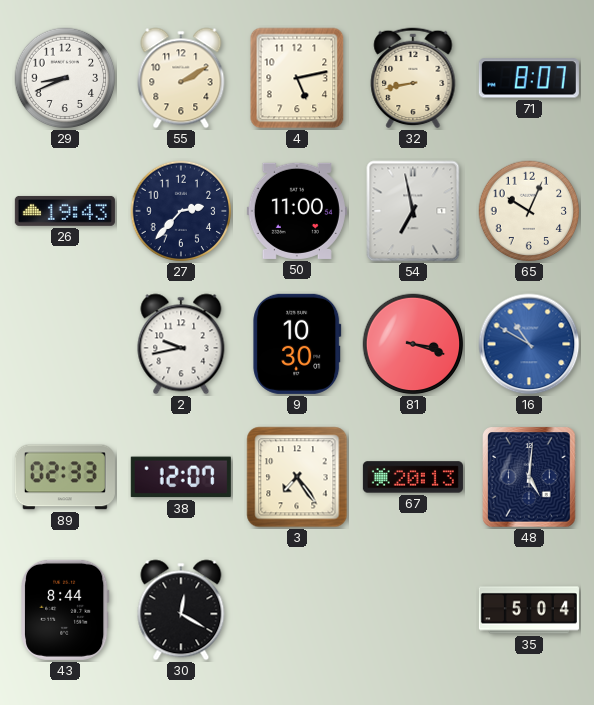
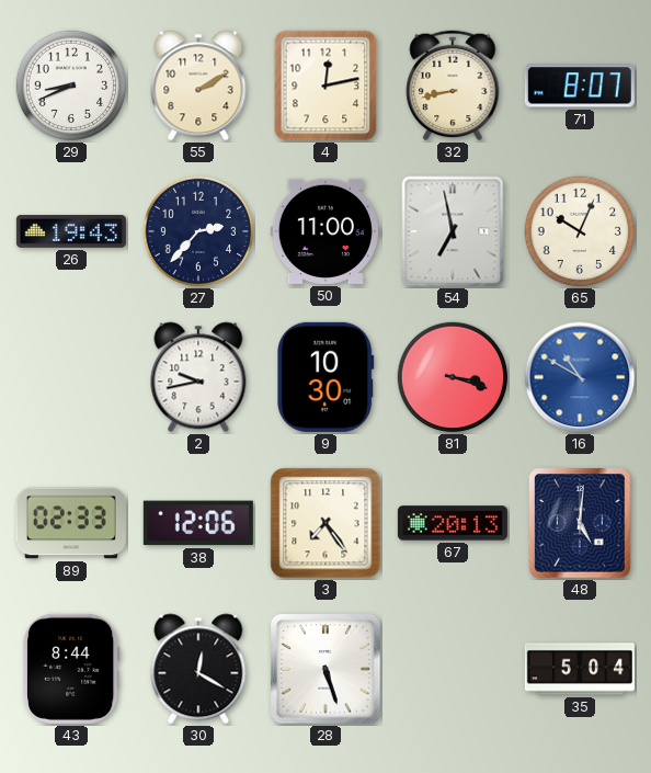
4: 5:13 -> 12:13 (325, 86)
38: 12:07 -> 12:06 (198, 523)
28: none -> 5:27 (325, 669)
